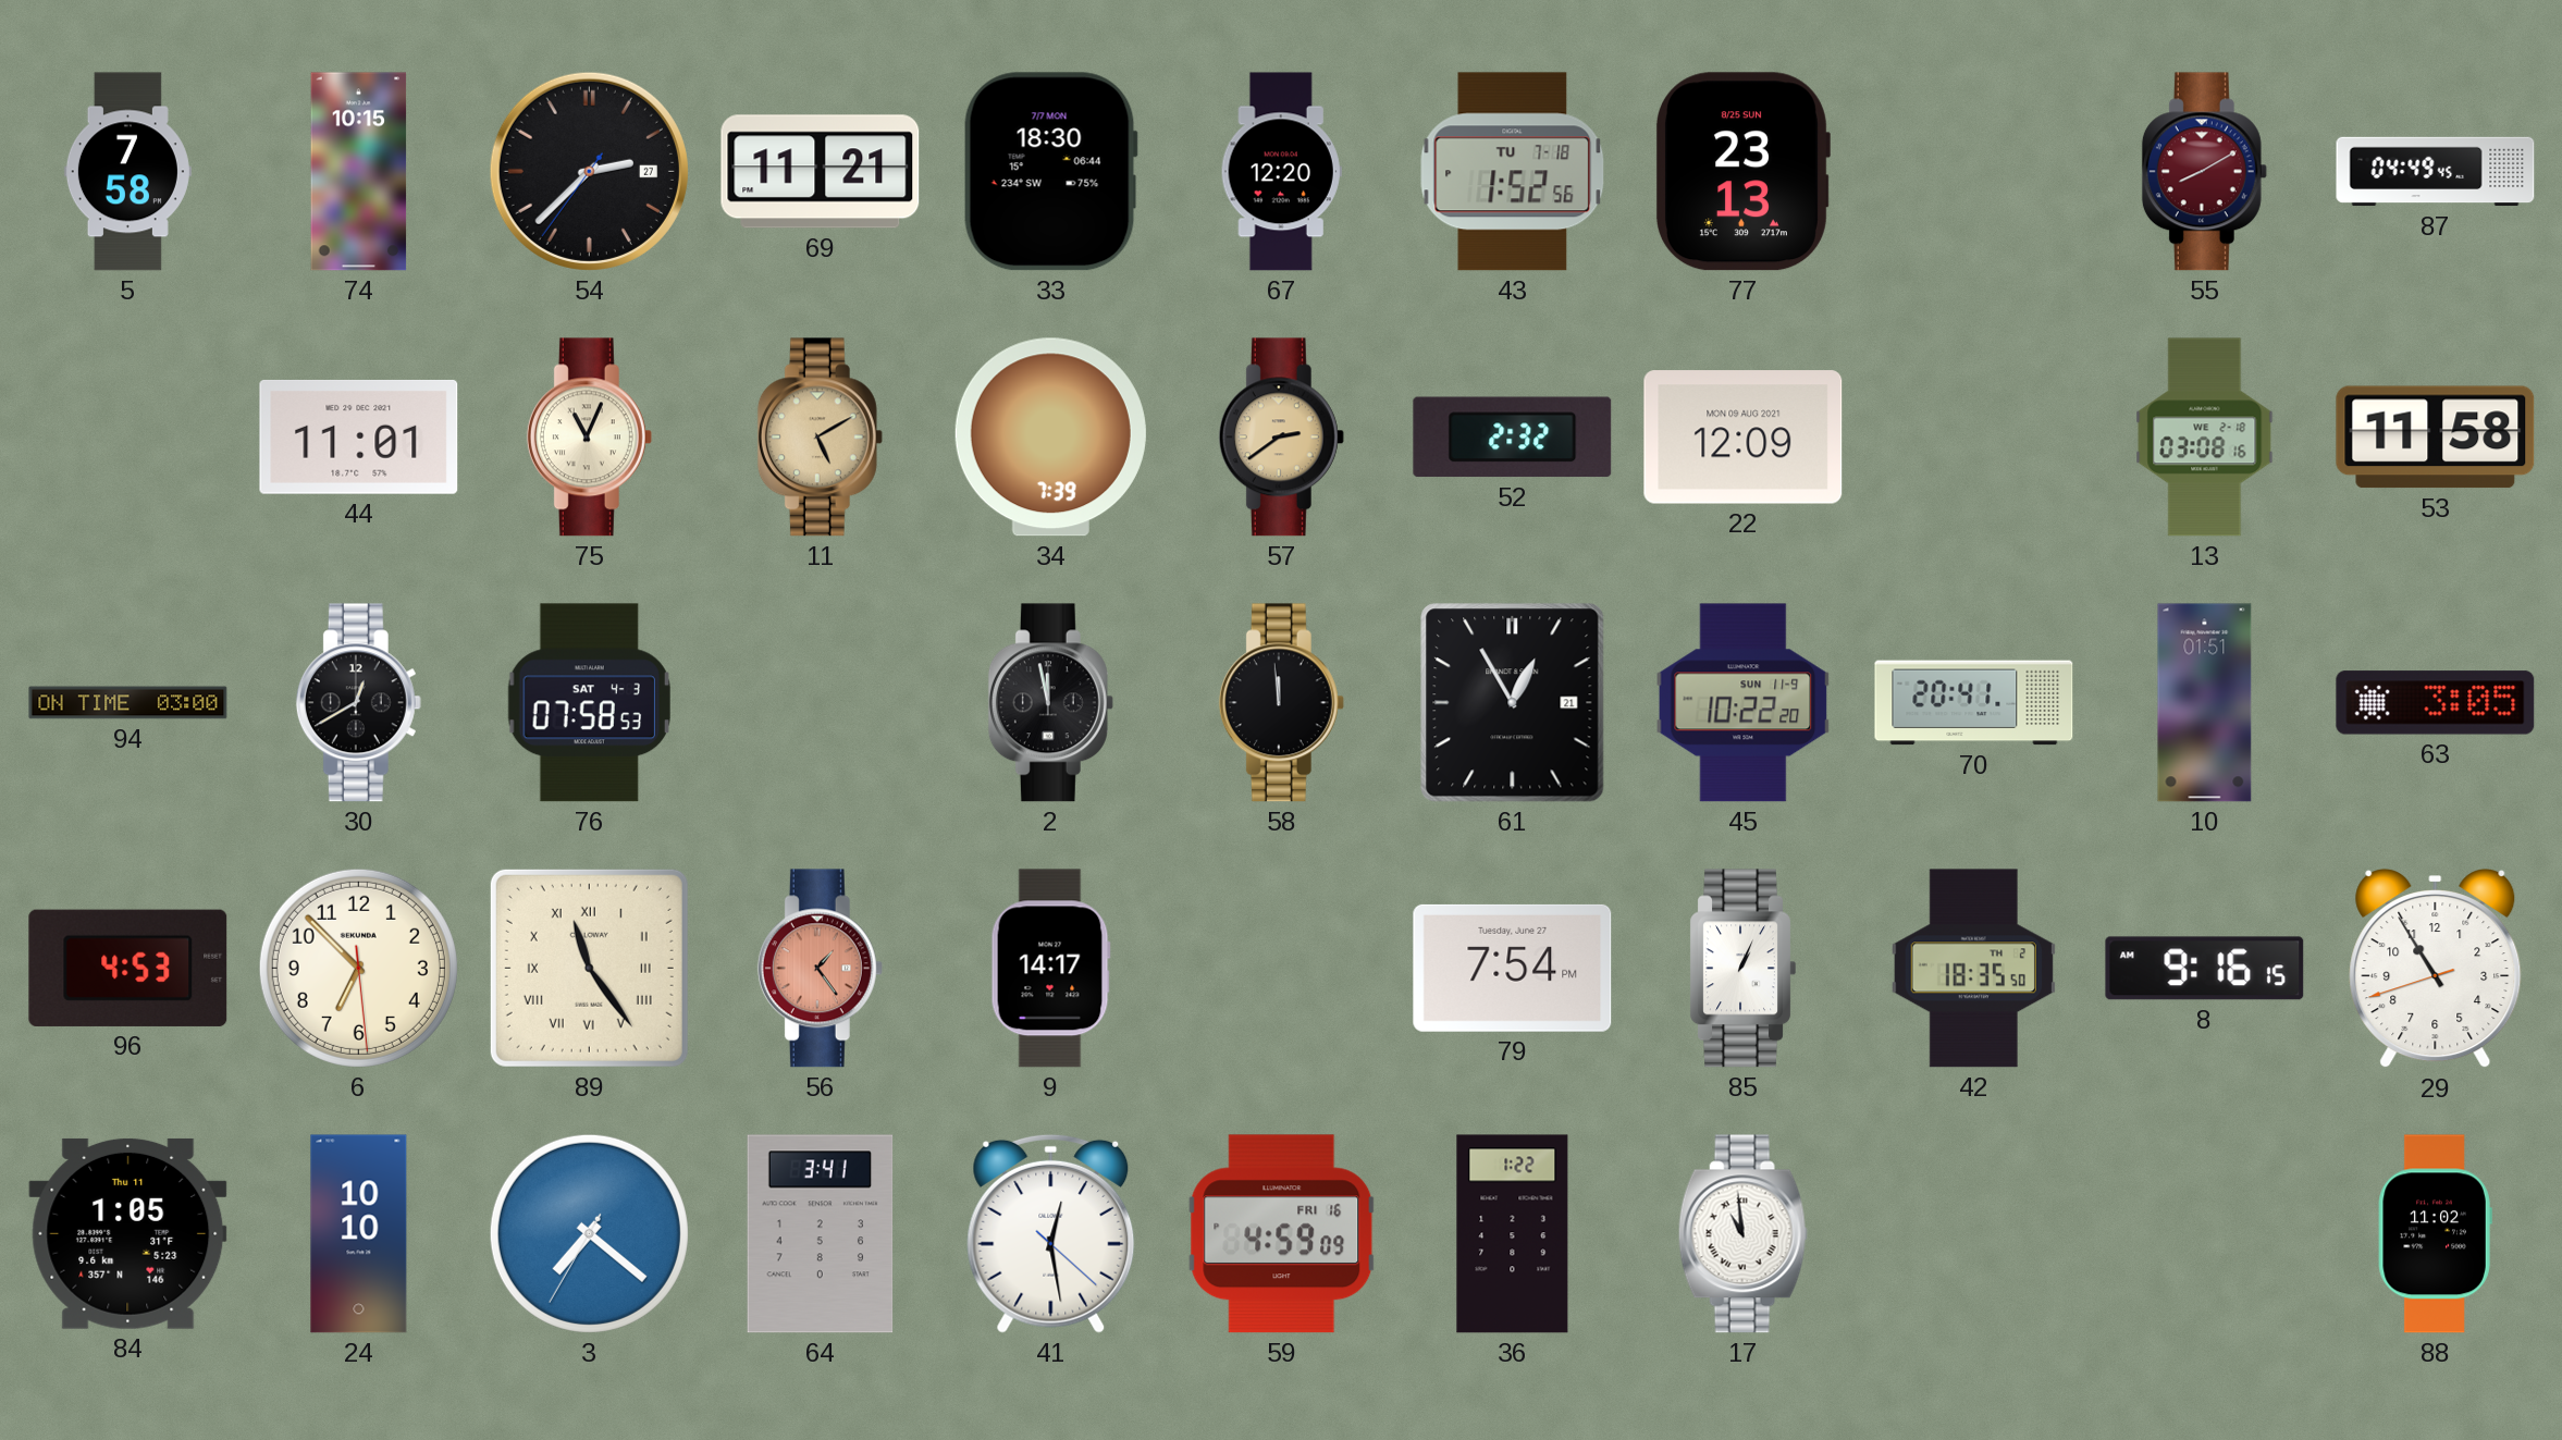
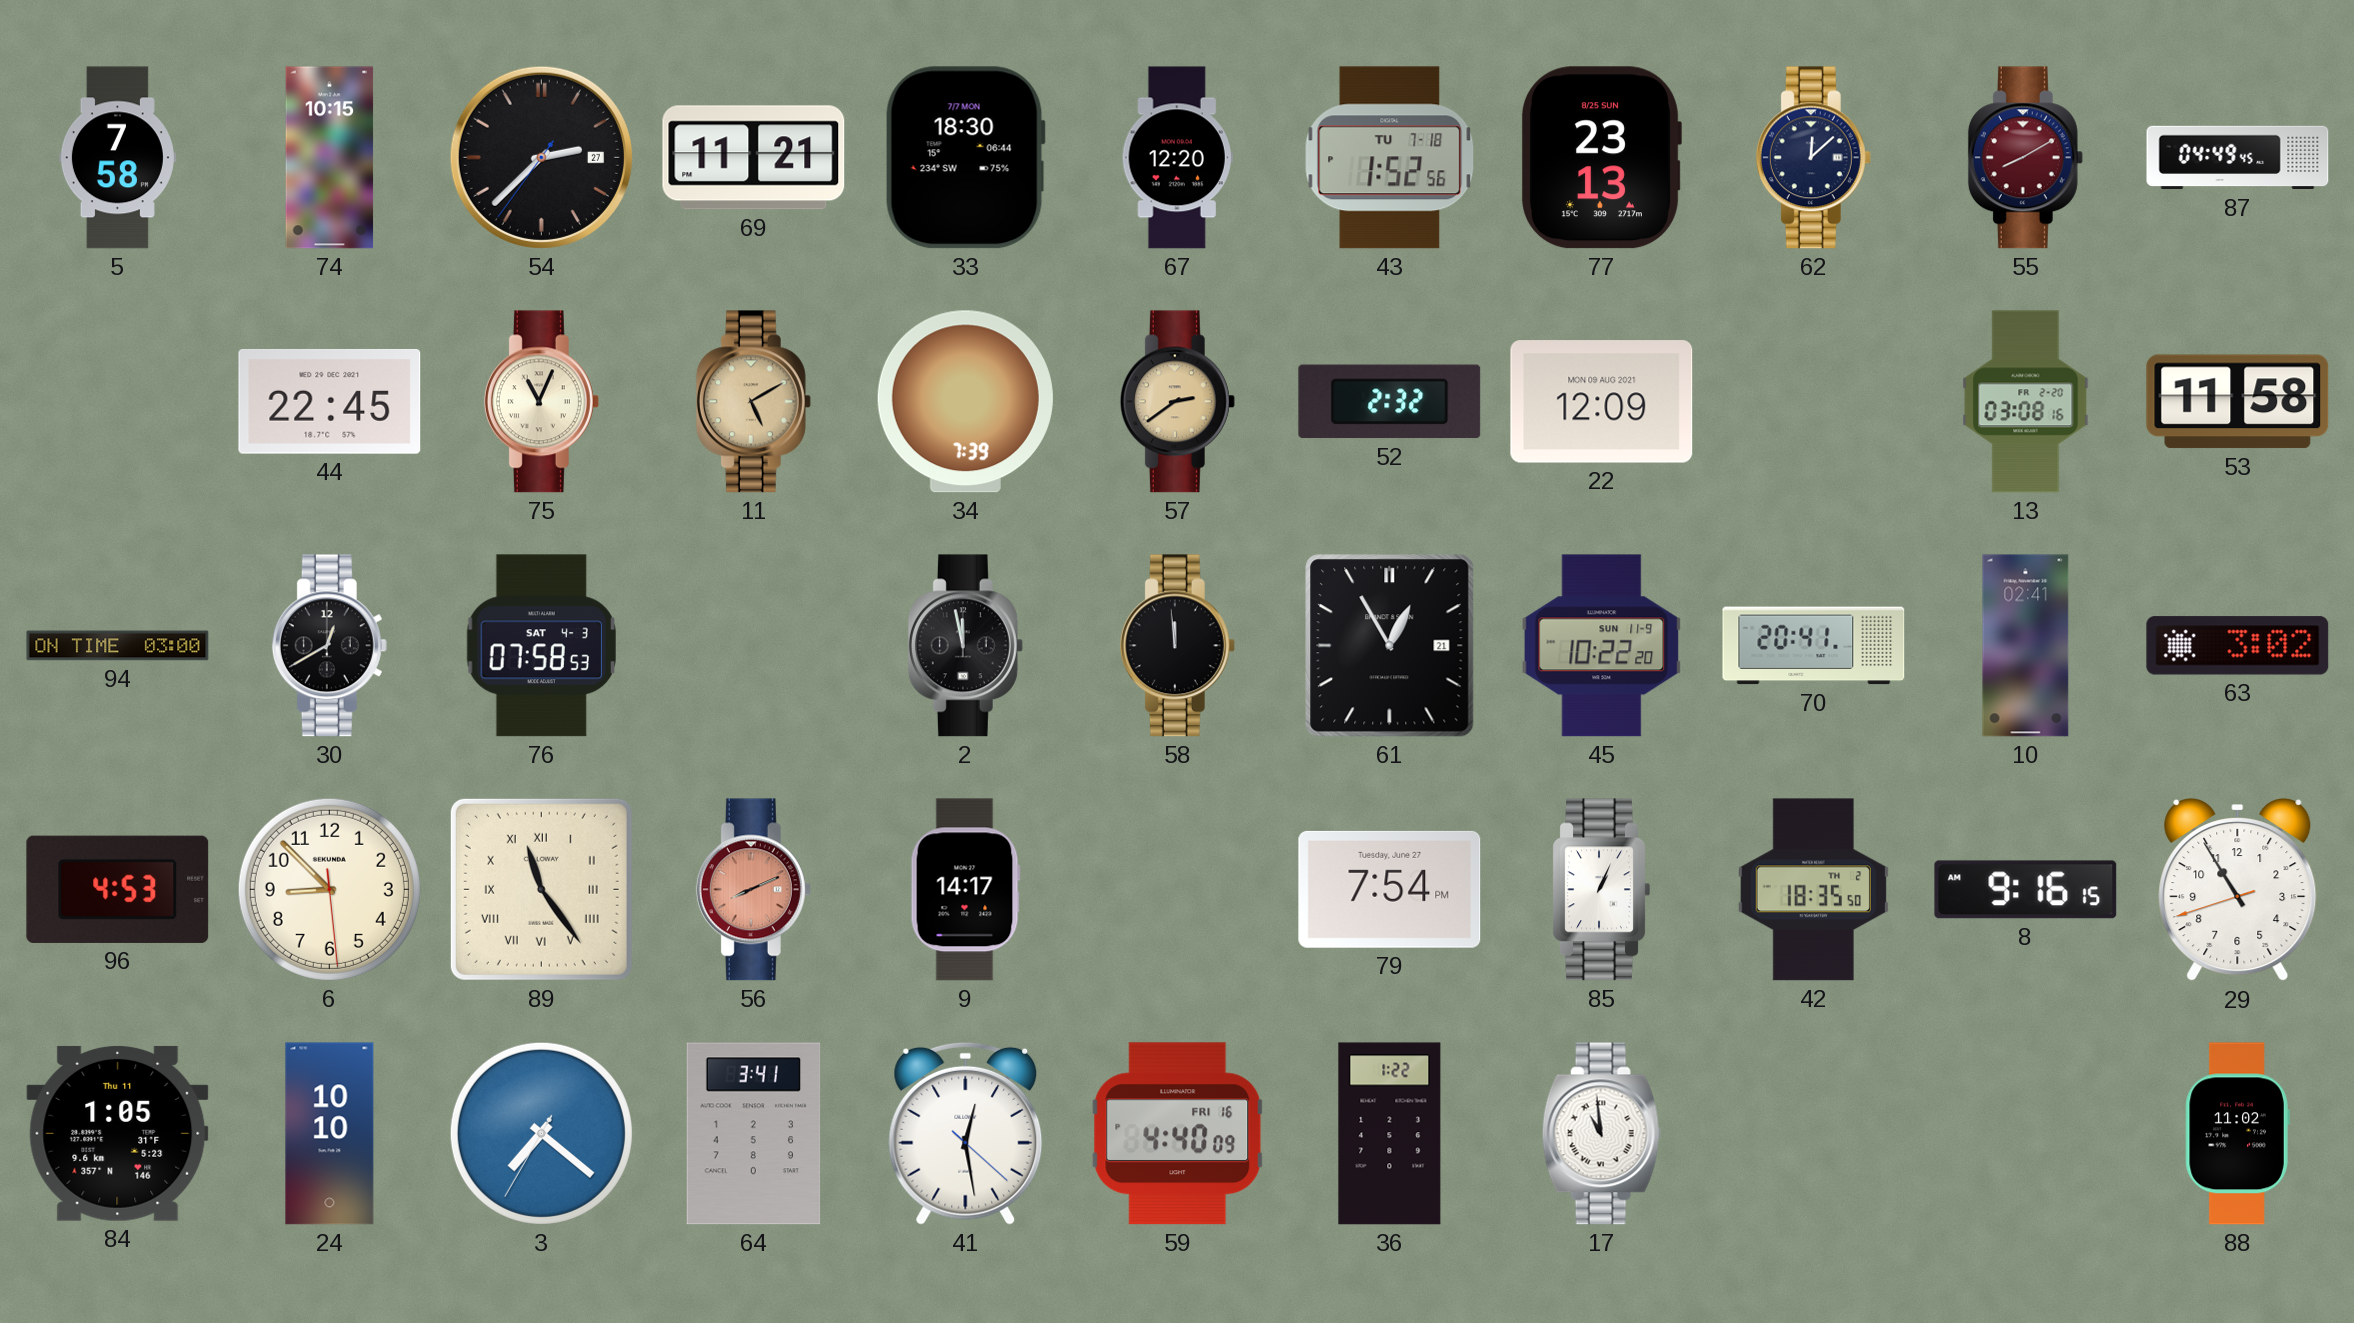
62: none -> 12:08 (1813, 158)
44: 11:01 -> 22:45 (330, 401)
13 date: WE 2-18 -> FR 2-20 (2026, 402)
10: 01:51 -> 02:41 (2026, 646)
63: 3:05 -> 3:02 (2238, 646)
6: 6:52 -> 8:52 (329, 889)
56: 1:24 -> 8:11 (753, 890)
59: 4:59 -> 4:40 (1178, 1134)
